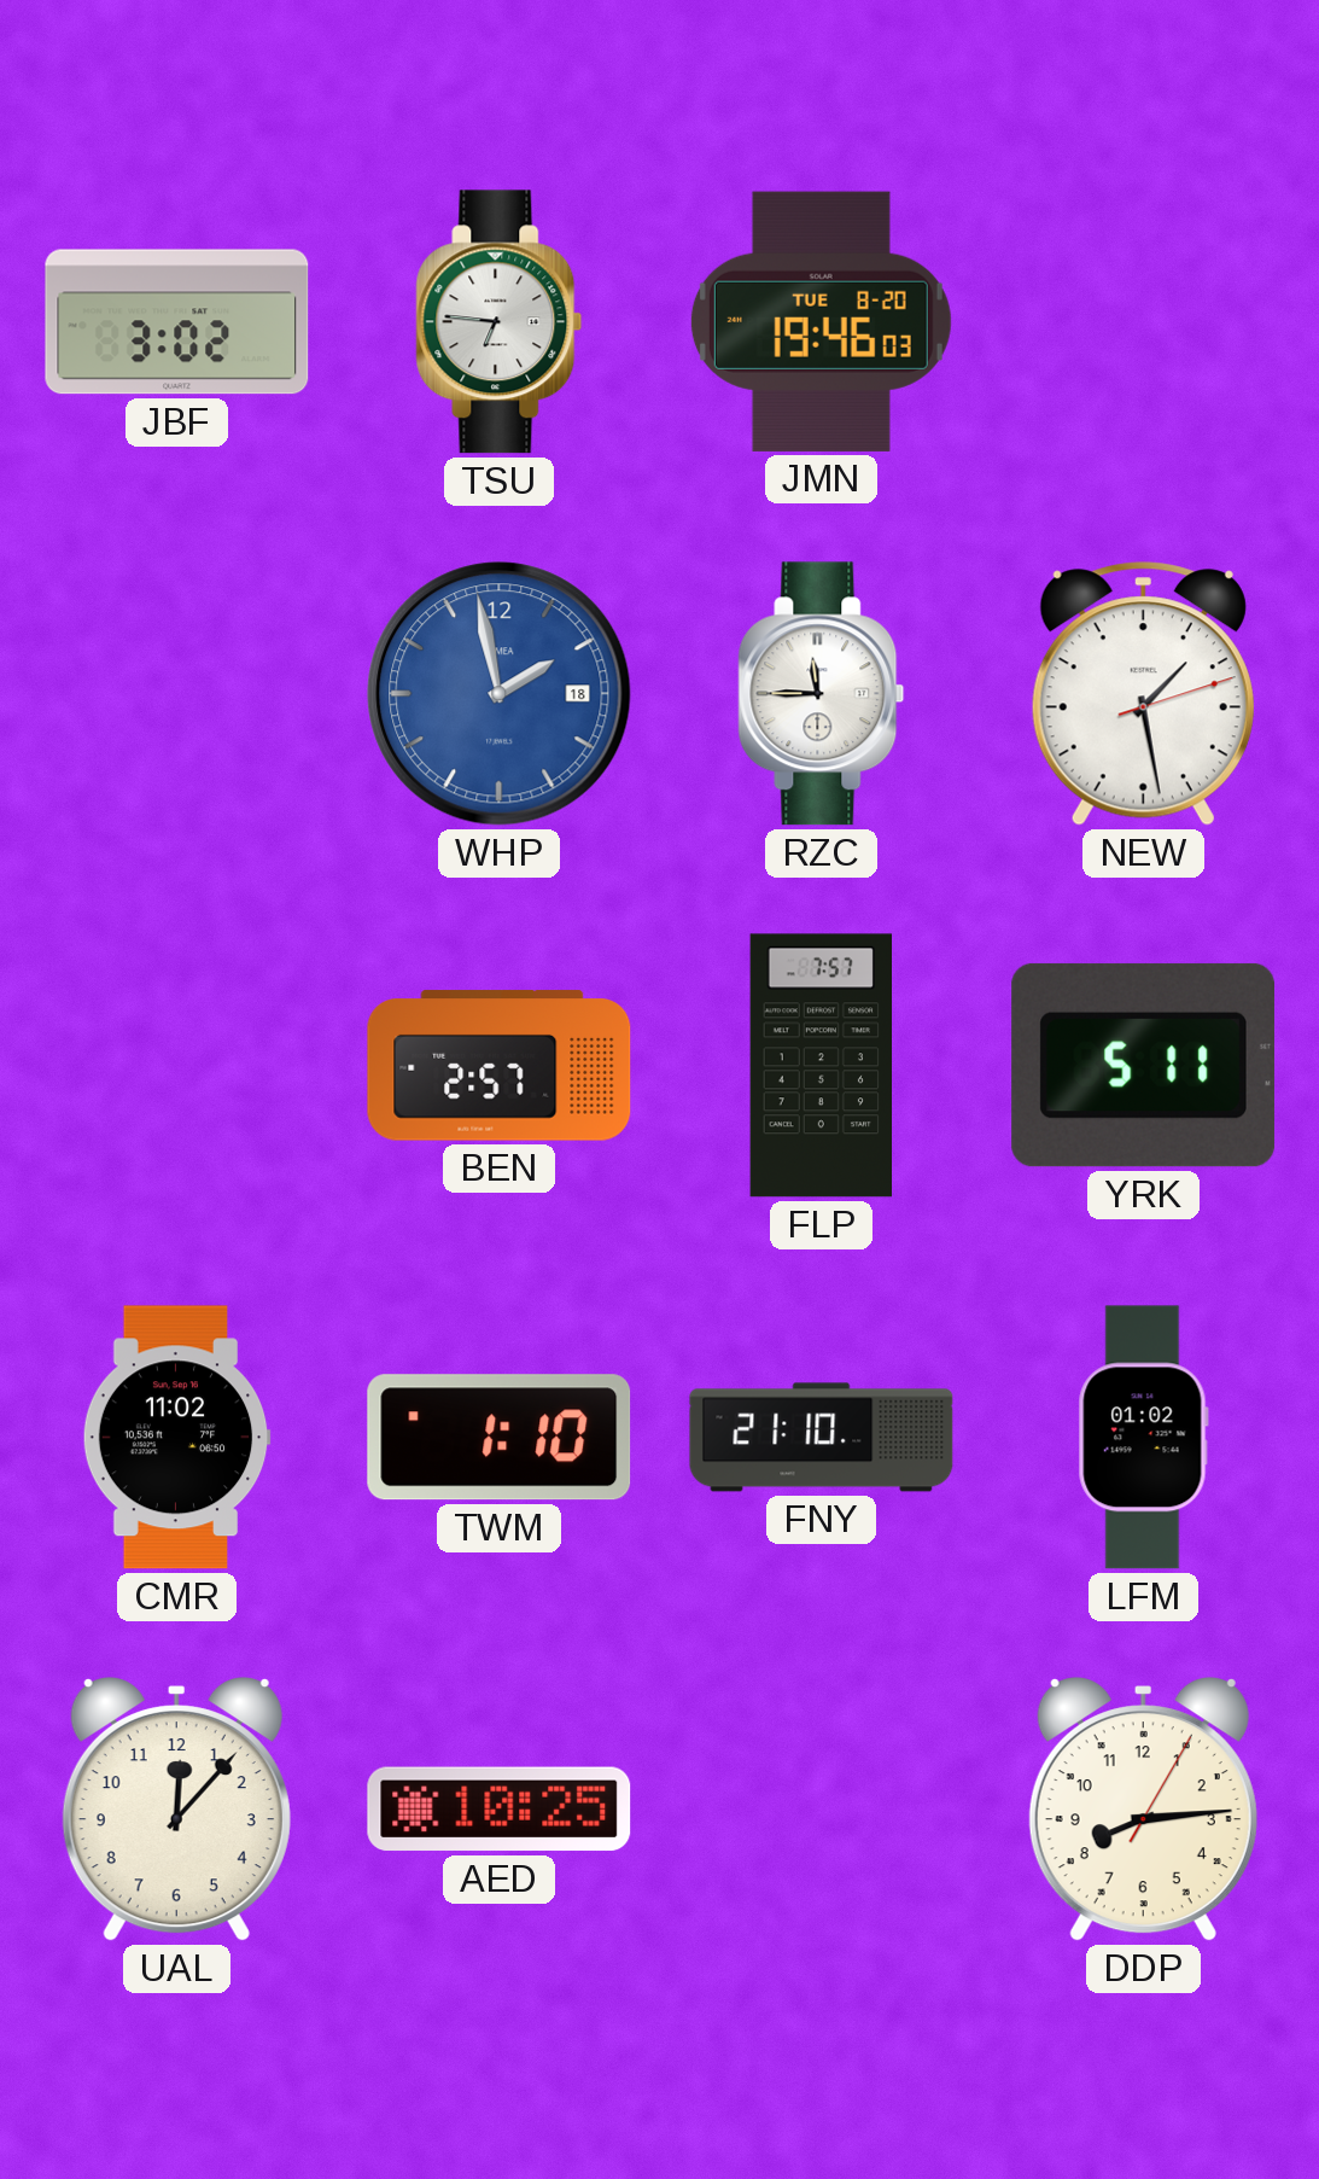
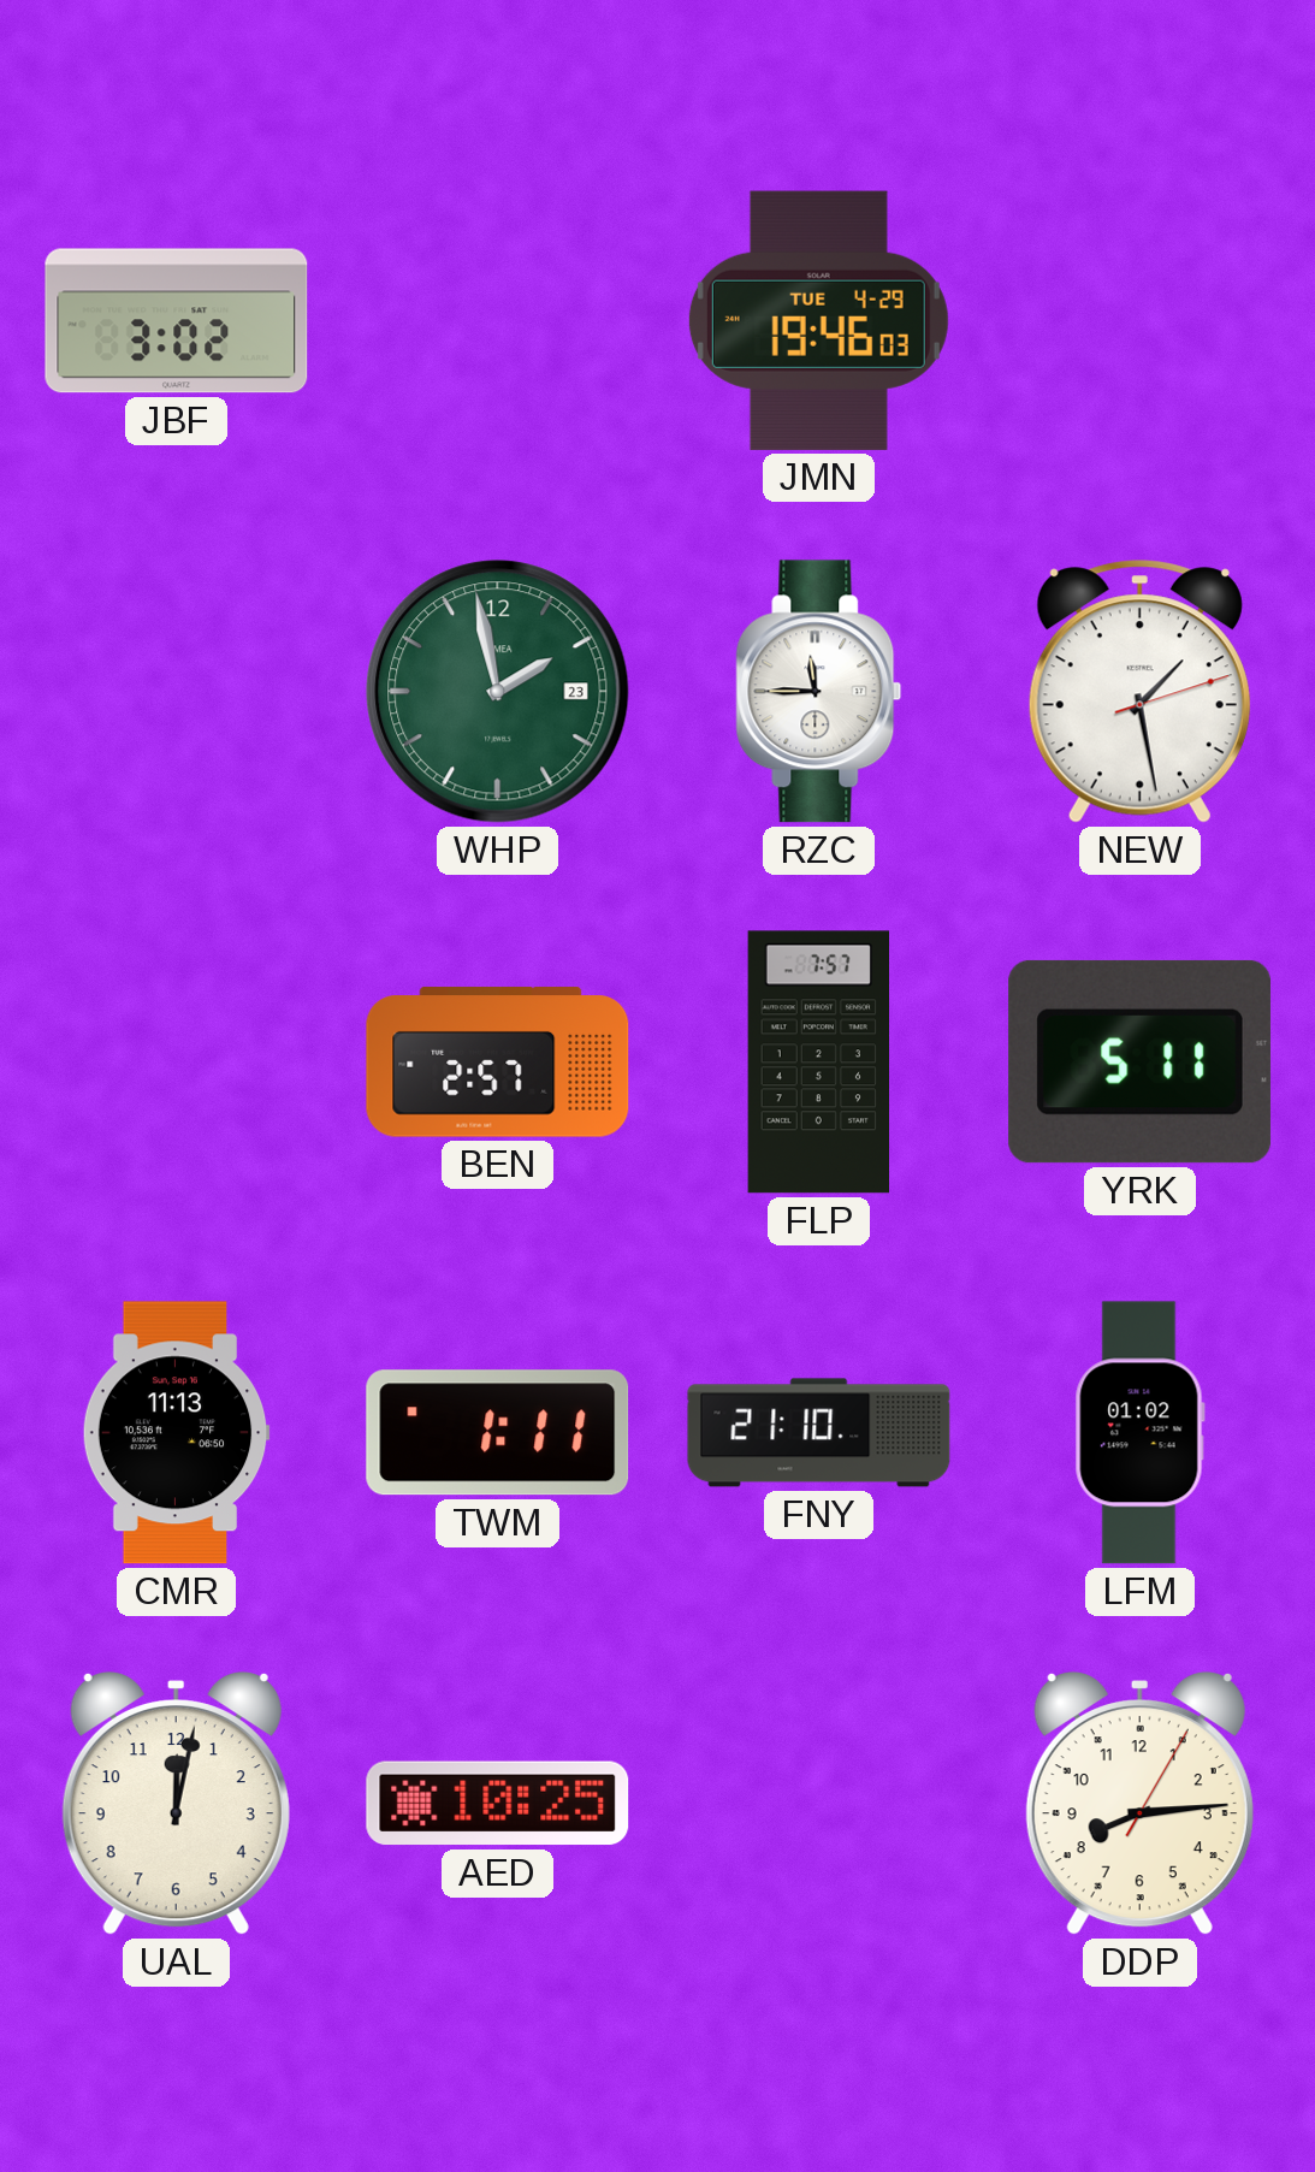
TSU: 6:46 -> none (500, 322)
JMN date: TUE 8-20 -> TUE 4-29 (818, 320)
WHP date: 18 -> 23 (498, 692)
WHP dial: blue -> green (498, 692)
CMR: 11:02 -> 11:13 (176, 1433)
TWM: 1:10 -> 1:11 (498, 1433)
UAL: 12:07 -> 12:02 (176, 1804)
